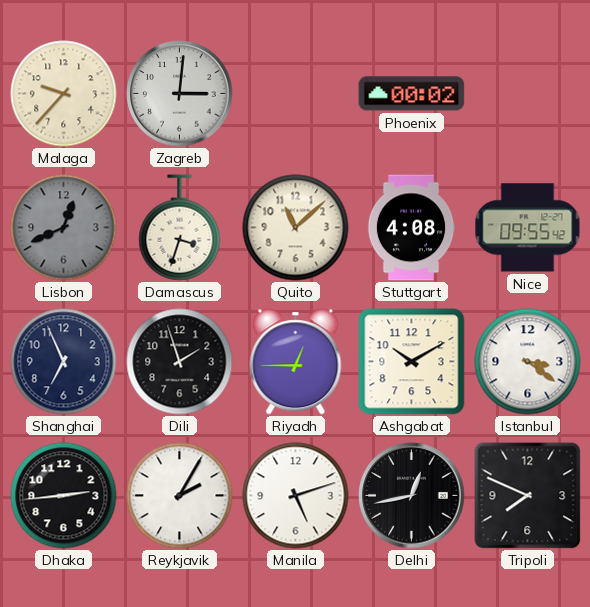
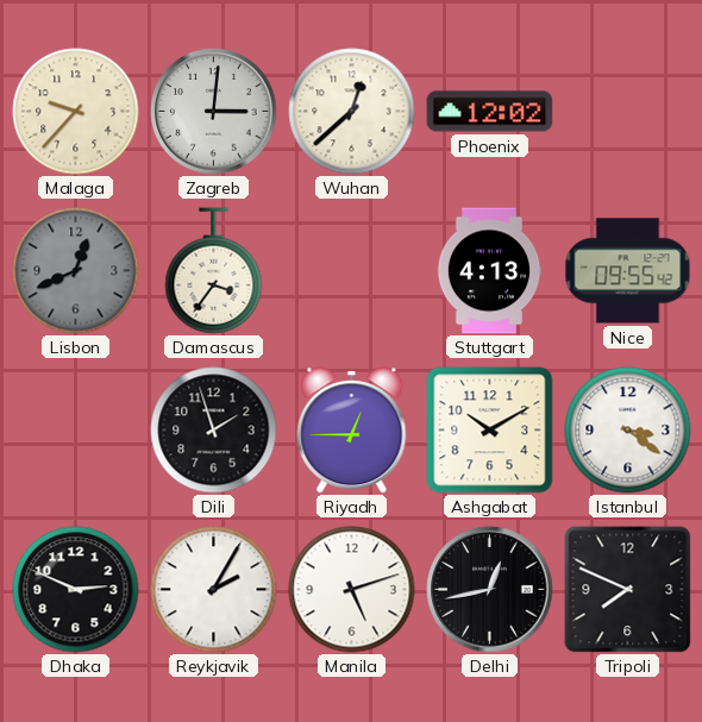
Wuhan: none -> 12:38 (352, 112)
Phoenix: 00:02 -> 12:02 (490, 112)
Damascus: 3:33 -> 3:36 (214, 271)
Quito: 11:08 -> none (296, 228)
Stuttgart: 4:08 -> 4:13 (489, 271)
Shanghai: 6:56 -> none (64, 362)
Dhaka: 2:44 -> 2:49 (76, 590)
